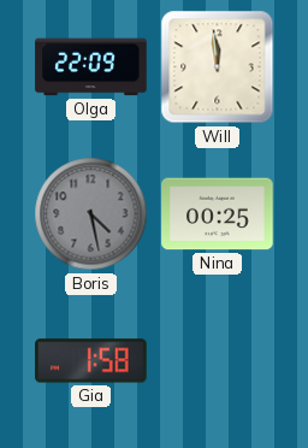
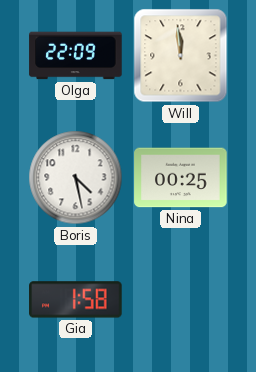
Boris dial: grey -> white (76, 178)
